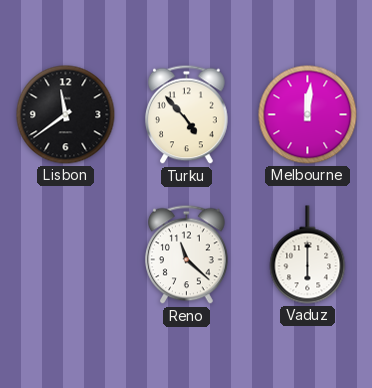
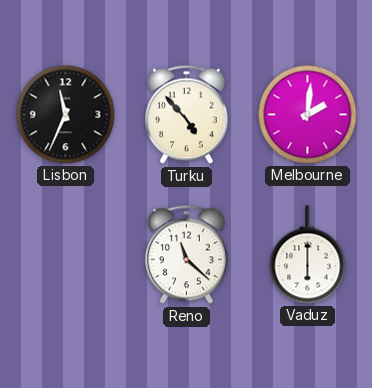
Lisbon: 11:39 -> 11:34 (66, 115)
Melbourne: 12:01 -> 2:01 (308, 115)
